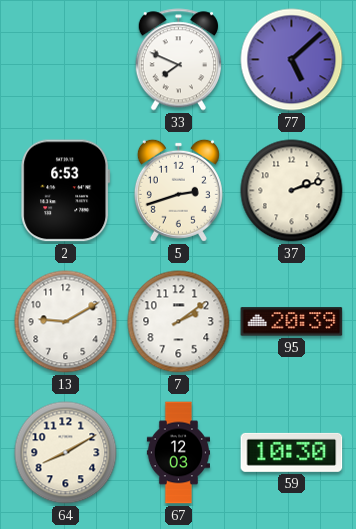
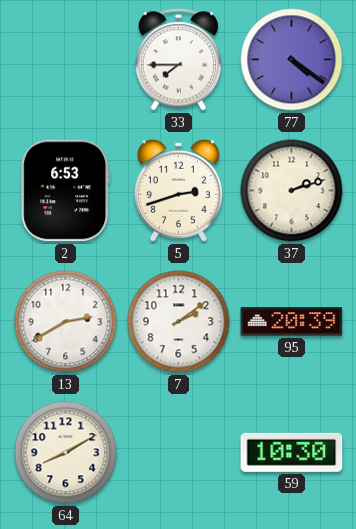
33: 7:49 -> 7:45 (178, 60)
77: 5:08 -> 4:21 (292, 60)
13: 9:10 -> 2:40 (66, 322)
67: 12:03 -> none (178, 453)
